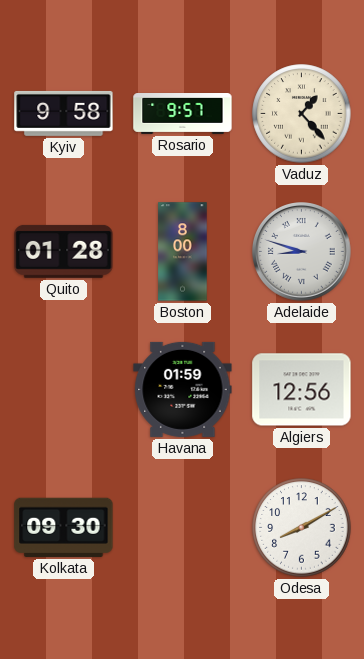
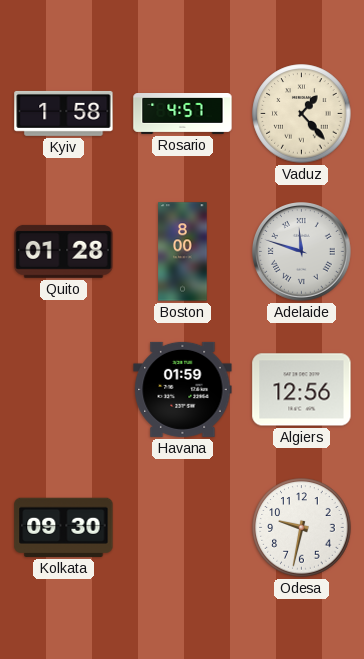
Kyiv: 9:58 -> 1:58 (64, 113)
Rosario: 9:57 -> 4:57 (183, 114)
Adelaide: 8:48 -> 11:48 (302, 252)
Odesa: 8:10 -> 9:32 (302, 528)
